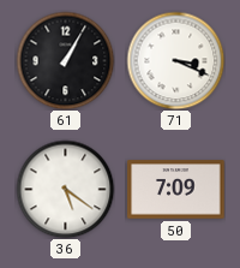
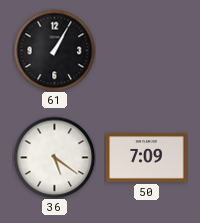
71: 3:19 -> none (175, 60)
